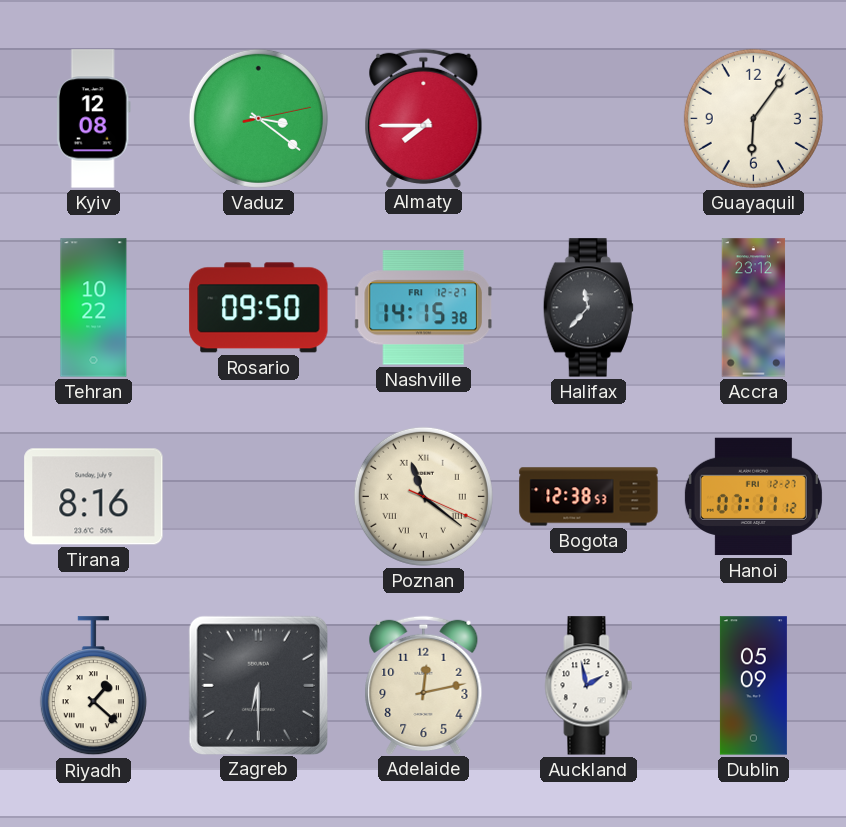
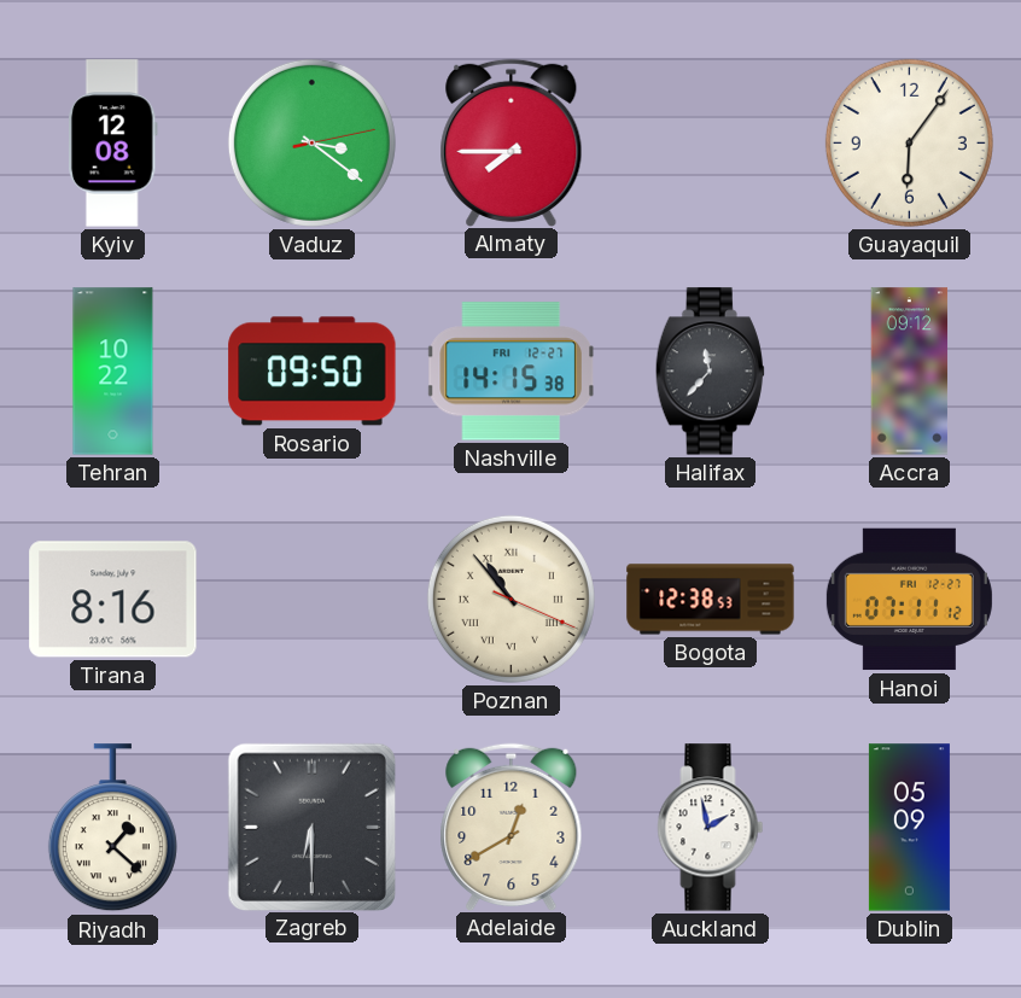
Accra: 23:12 -> 09:12 (910, 372)
Poznan: 11:21 -> 10:53 (510, 599)
Adelaide: 12:13 -> 12:40 (512, 827)
